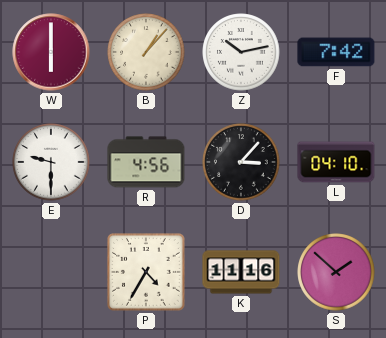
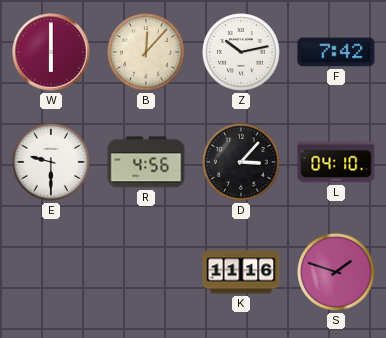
B: 1:07 -> 12:07 (146, 52)
P: 4:35 -> none (147, 273)
S: 1:52 -> 1:48 (336, 272)
